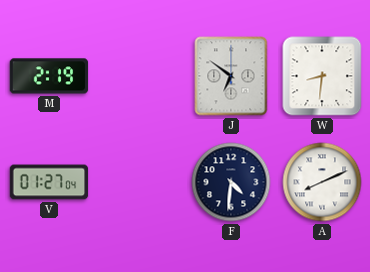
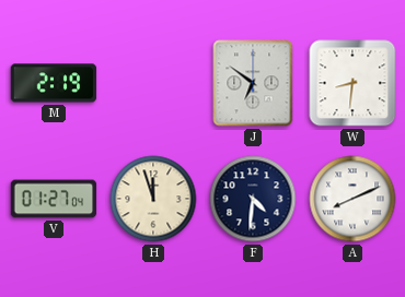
H: none -> 11:57 (153, 199)
